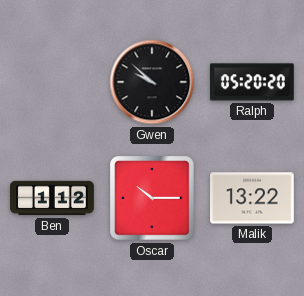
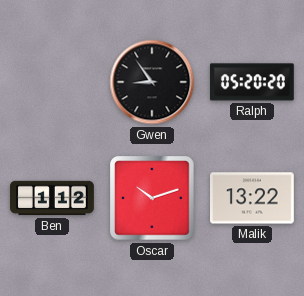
Gwen: 9:52 -> 8:54 (152, 82)
Oscar: 10:15 -> 10:12 (152, 198)
